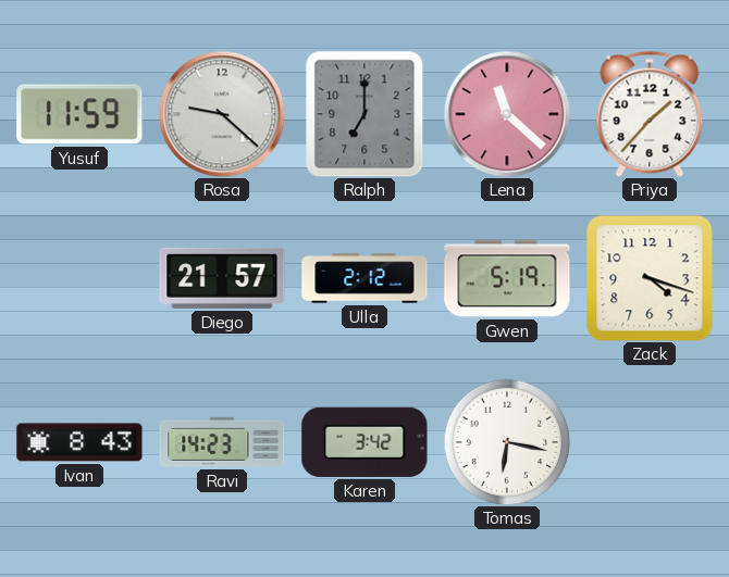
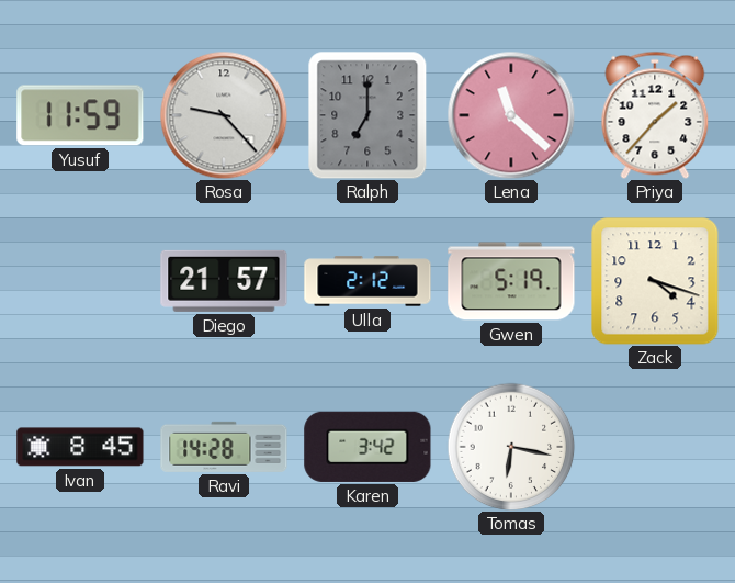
Rosa: 9:22 -> 9:23 (224, 115)
Ivan: 8:43 -> 8:45 (80, 447)
Ravi: 14:23 -> 14:28 (224, 447)
